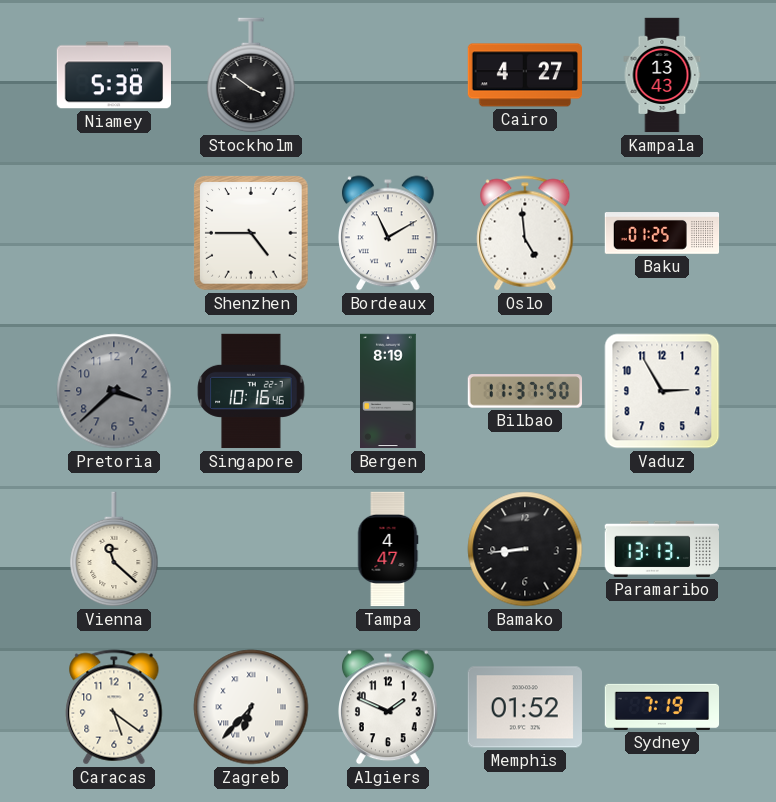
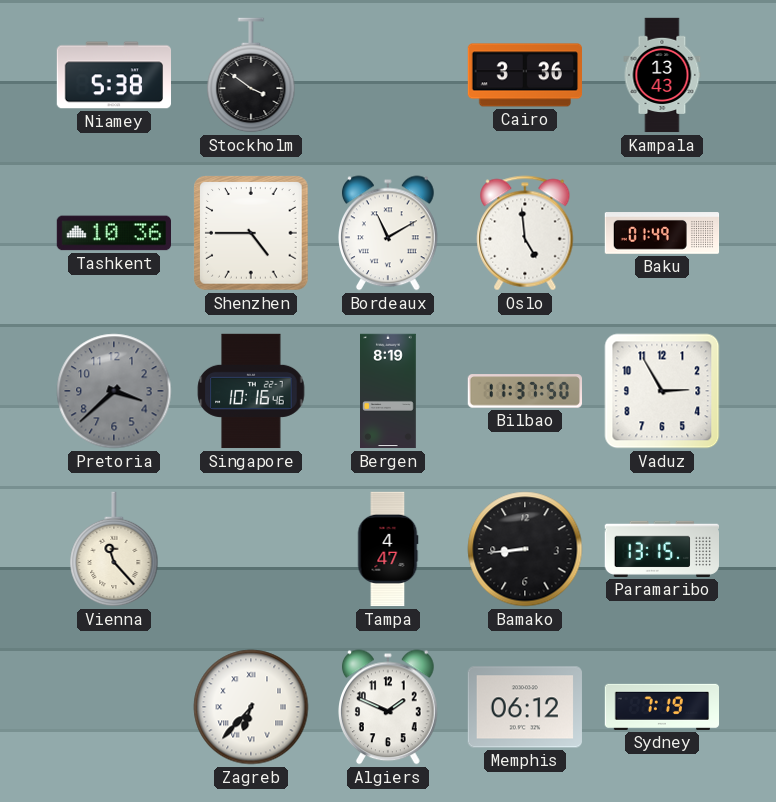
Cairo: 4:27 -> 3:36 (524, 75)
Tashkent: none -> 10:36 (113, 233)
Baku: 01:25 -> 01:49 (662, 233)
Vienna: 11:22 -> 11:23 (114, 549)
Paramaribo: 13:13 -> 13:15 (661, 549)
Caracas: 5:21 -> none (114, 707)
Memphis: 01:52 -> 06:12 (525, 707)
